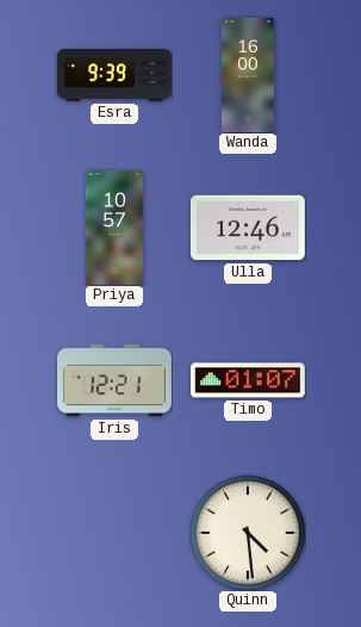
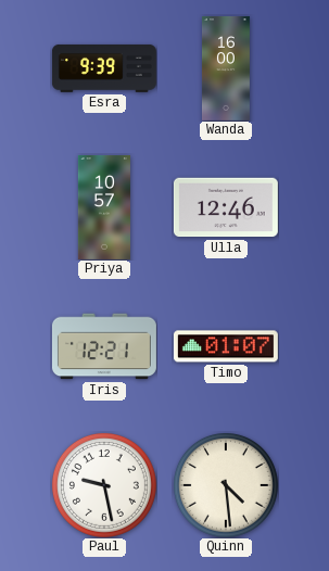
Paul: none -> 9:28 (104, 485)
